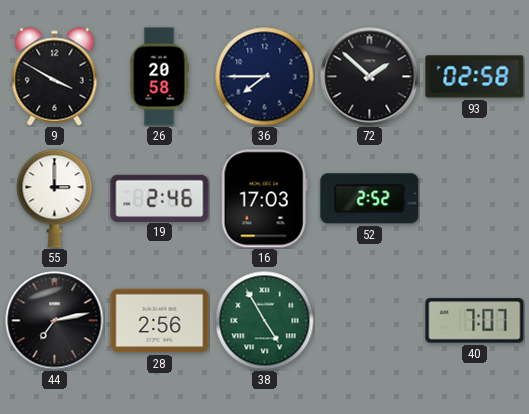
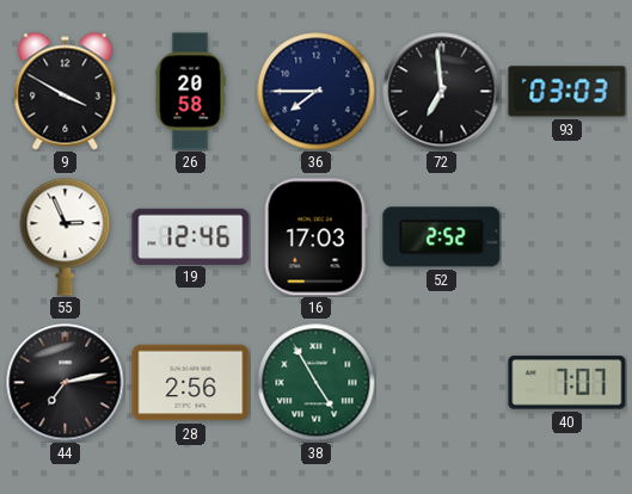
72: 1:52 -> 6:59 (442, 92)
93: 02:58 -> 03:03 (567, 92)
55: 3:00 -> 2:56 (66, 237)
19: 2:46 -> 12:46 (191, 236)
